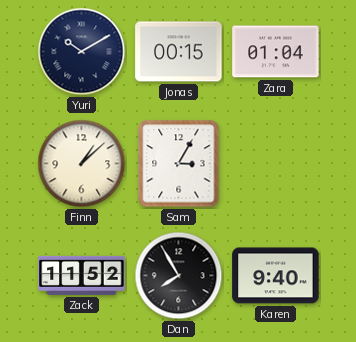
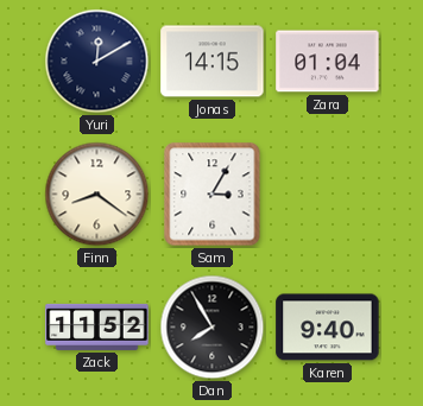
Yuri: 10:10 -> 12:10 (97, 62)
Jonas: 00:15 -> 14:15 (213, 62)
Finn: 1:08 -> 8:21 (97, 195)
